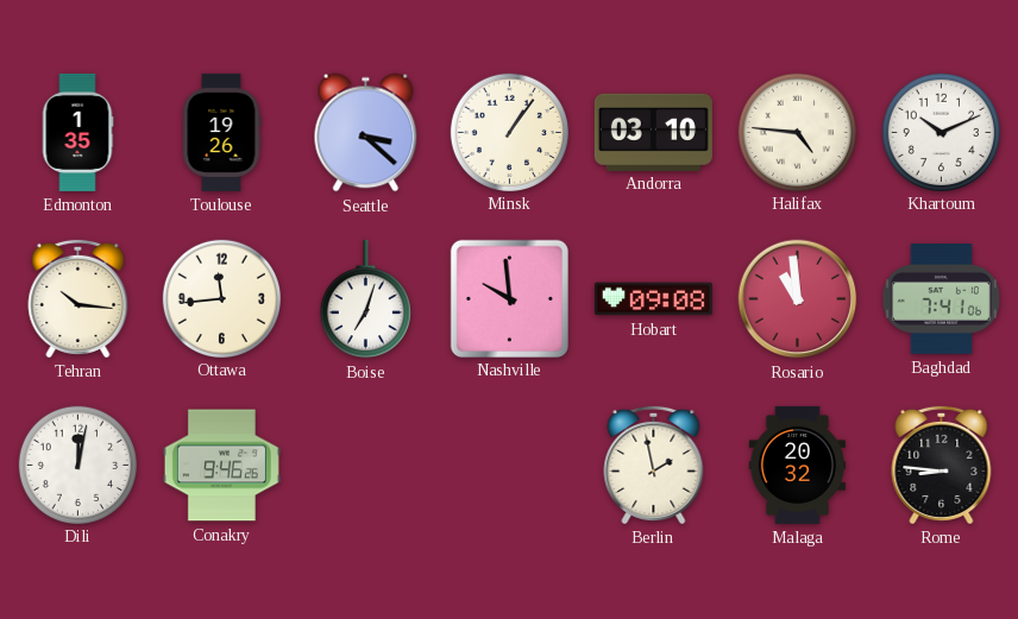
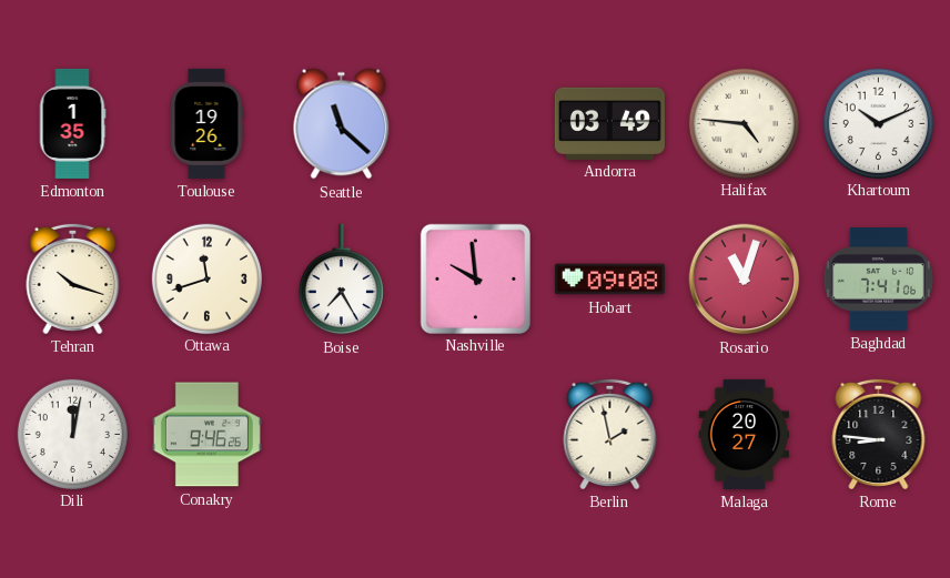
Seattle: 3:22 -> 11:22 (342, 124)
Minsk: 1:06 -> none (509, 132)
Andorra: 03:10 -> 03:49 (609, 123)
Tehran: 10:16 -> 10:18 (73, 278)
Ottawa: 11:44 -> 11:42 (206, 278)
Boise: 7:03 -> 7:25 (341, 280)
Rosario: 10:59 -> 11:03 (745, 280)
Malaga: 20:32 -> 20:27 (745, 434)
